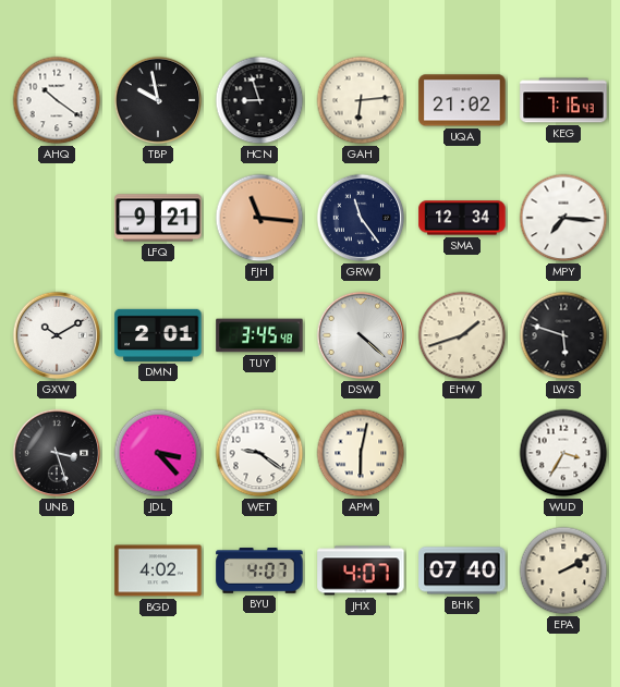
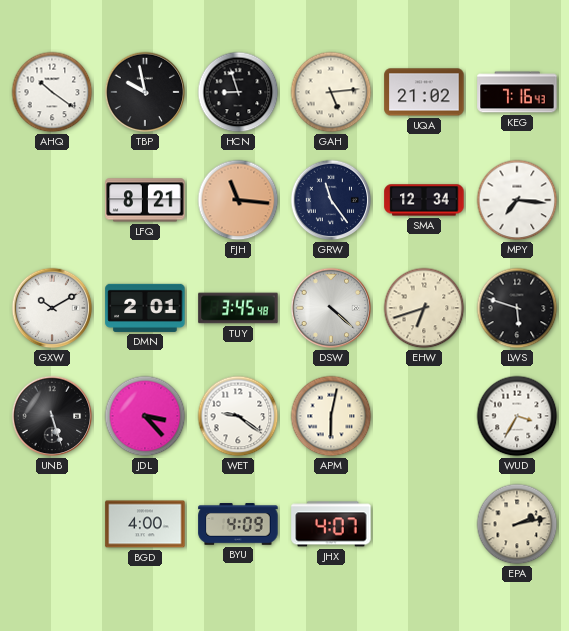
GAH: 6:14 -> 5:14 (331, 92)
LFQ: 9:21 -> 8:21 (145, 200)
EHW: 1:42 -> 6:42 (424, 308)
UNB: 3:27 -> 5:27 (52, 416)
BGD: 4:02 -> 4:00 (145, 524)
BYU: 4:07 -> 4:09 (238, 524)
BHK: 07:40 -> none (462, 571)
EPA: 2:10 -> 2:13 (517, 524)
